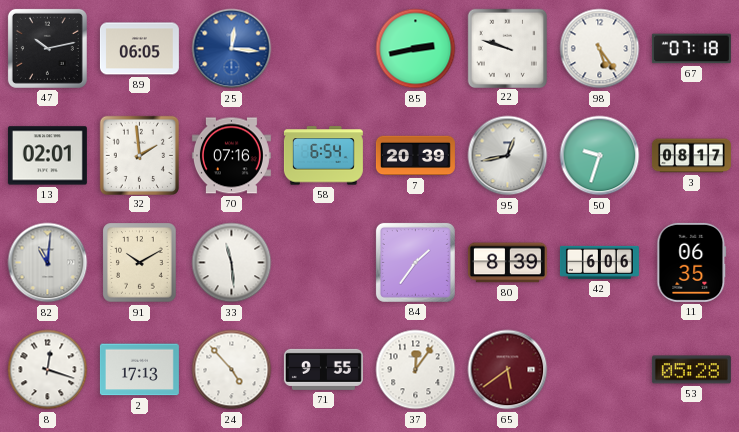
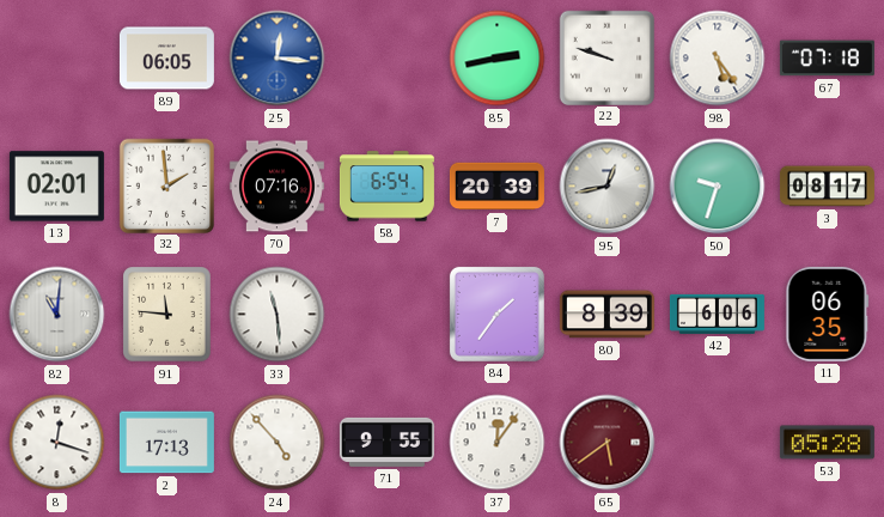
47: 10:13 -> none (47, 48)
91: 10:10 -> 11:46 (167, 315)
